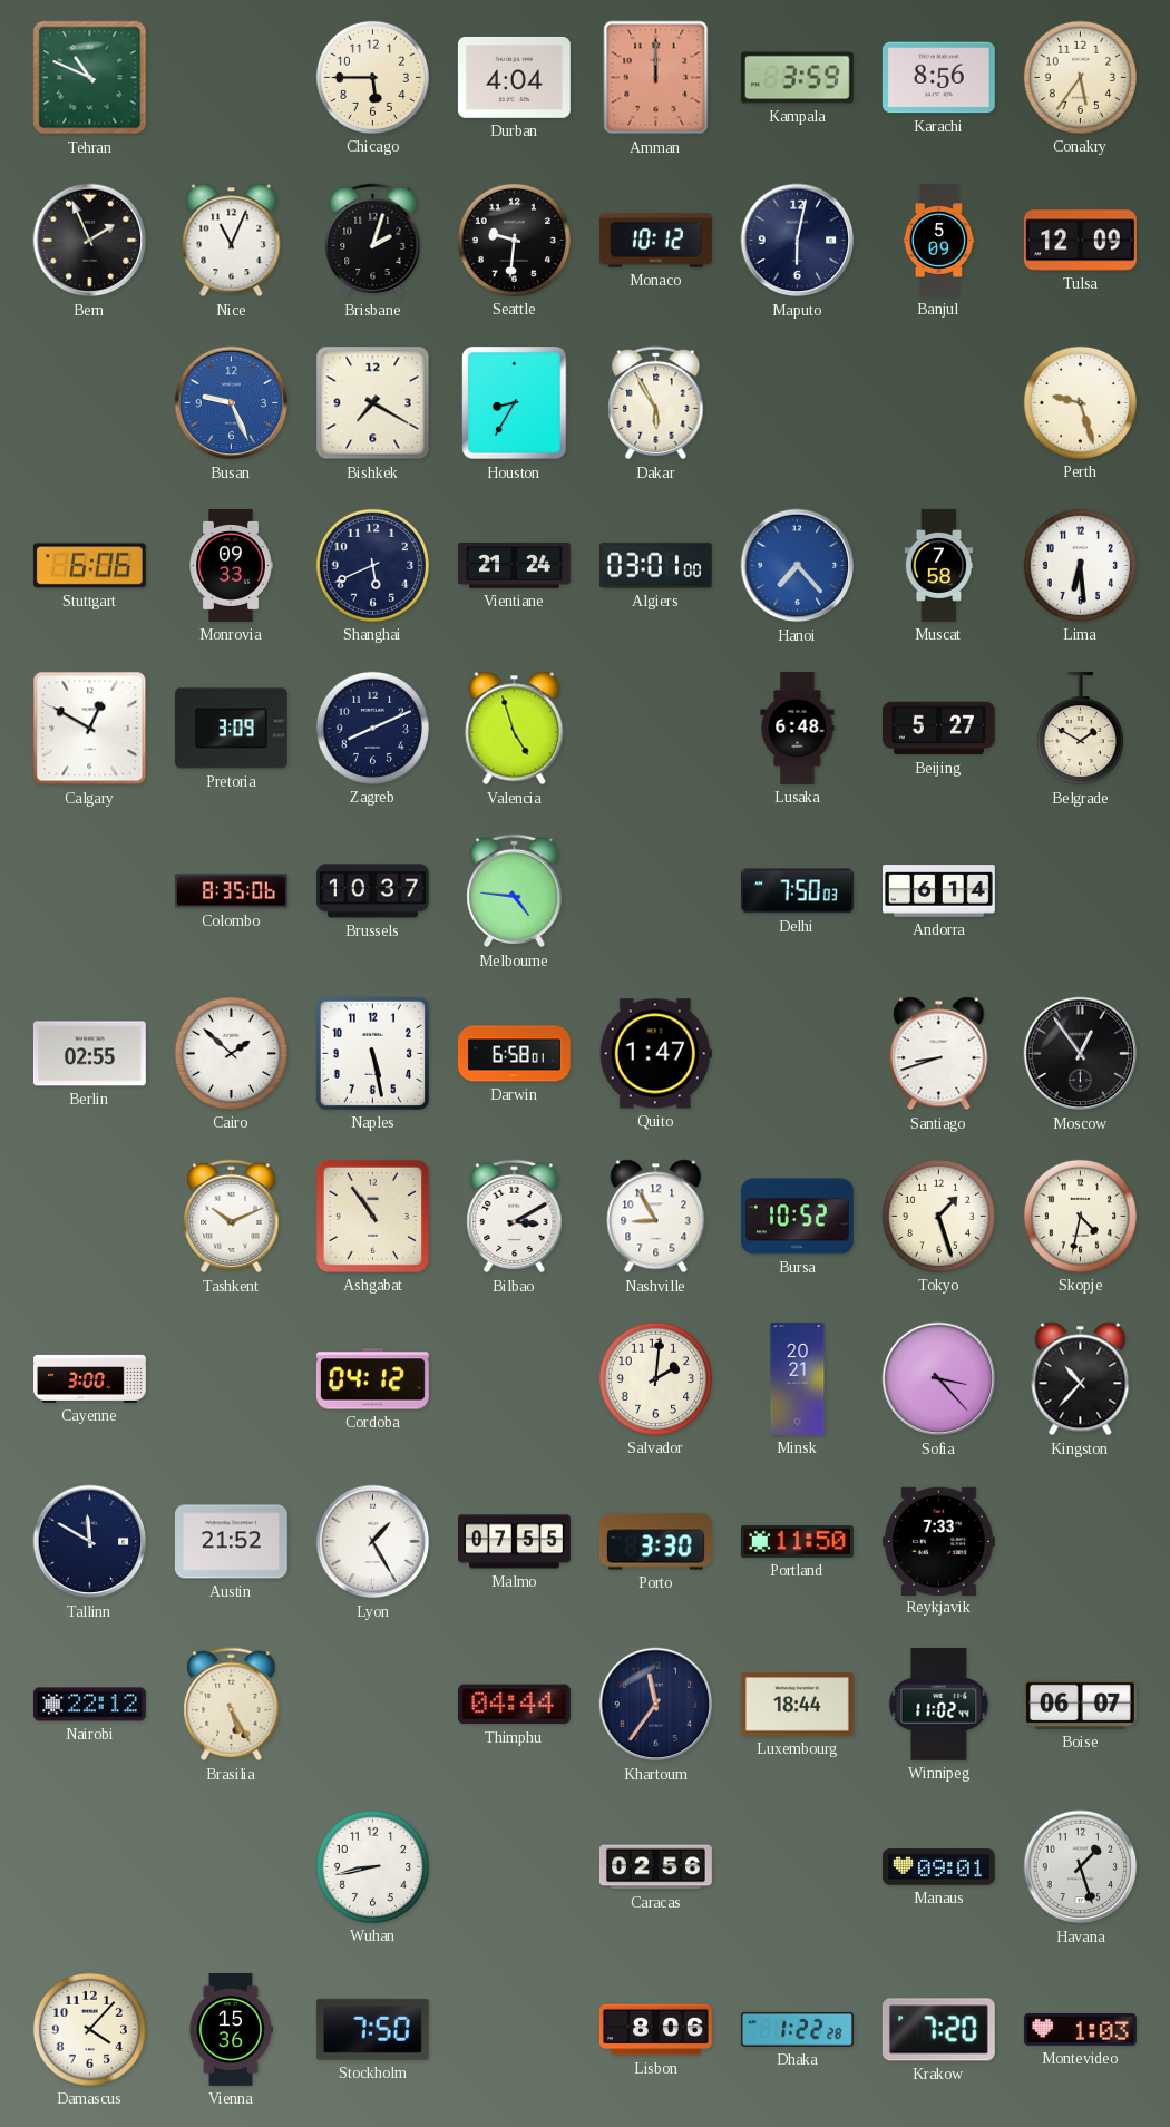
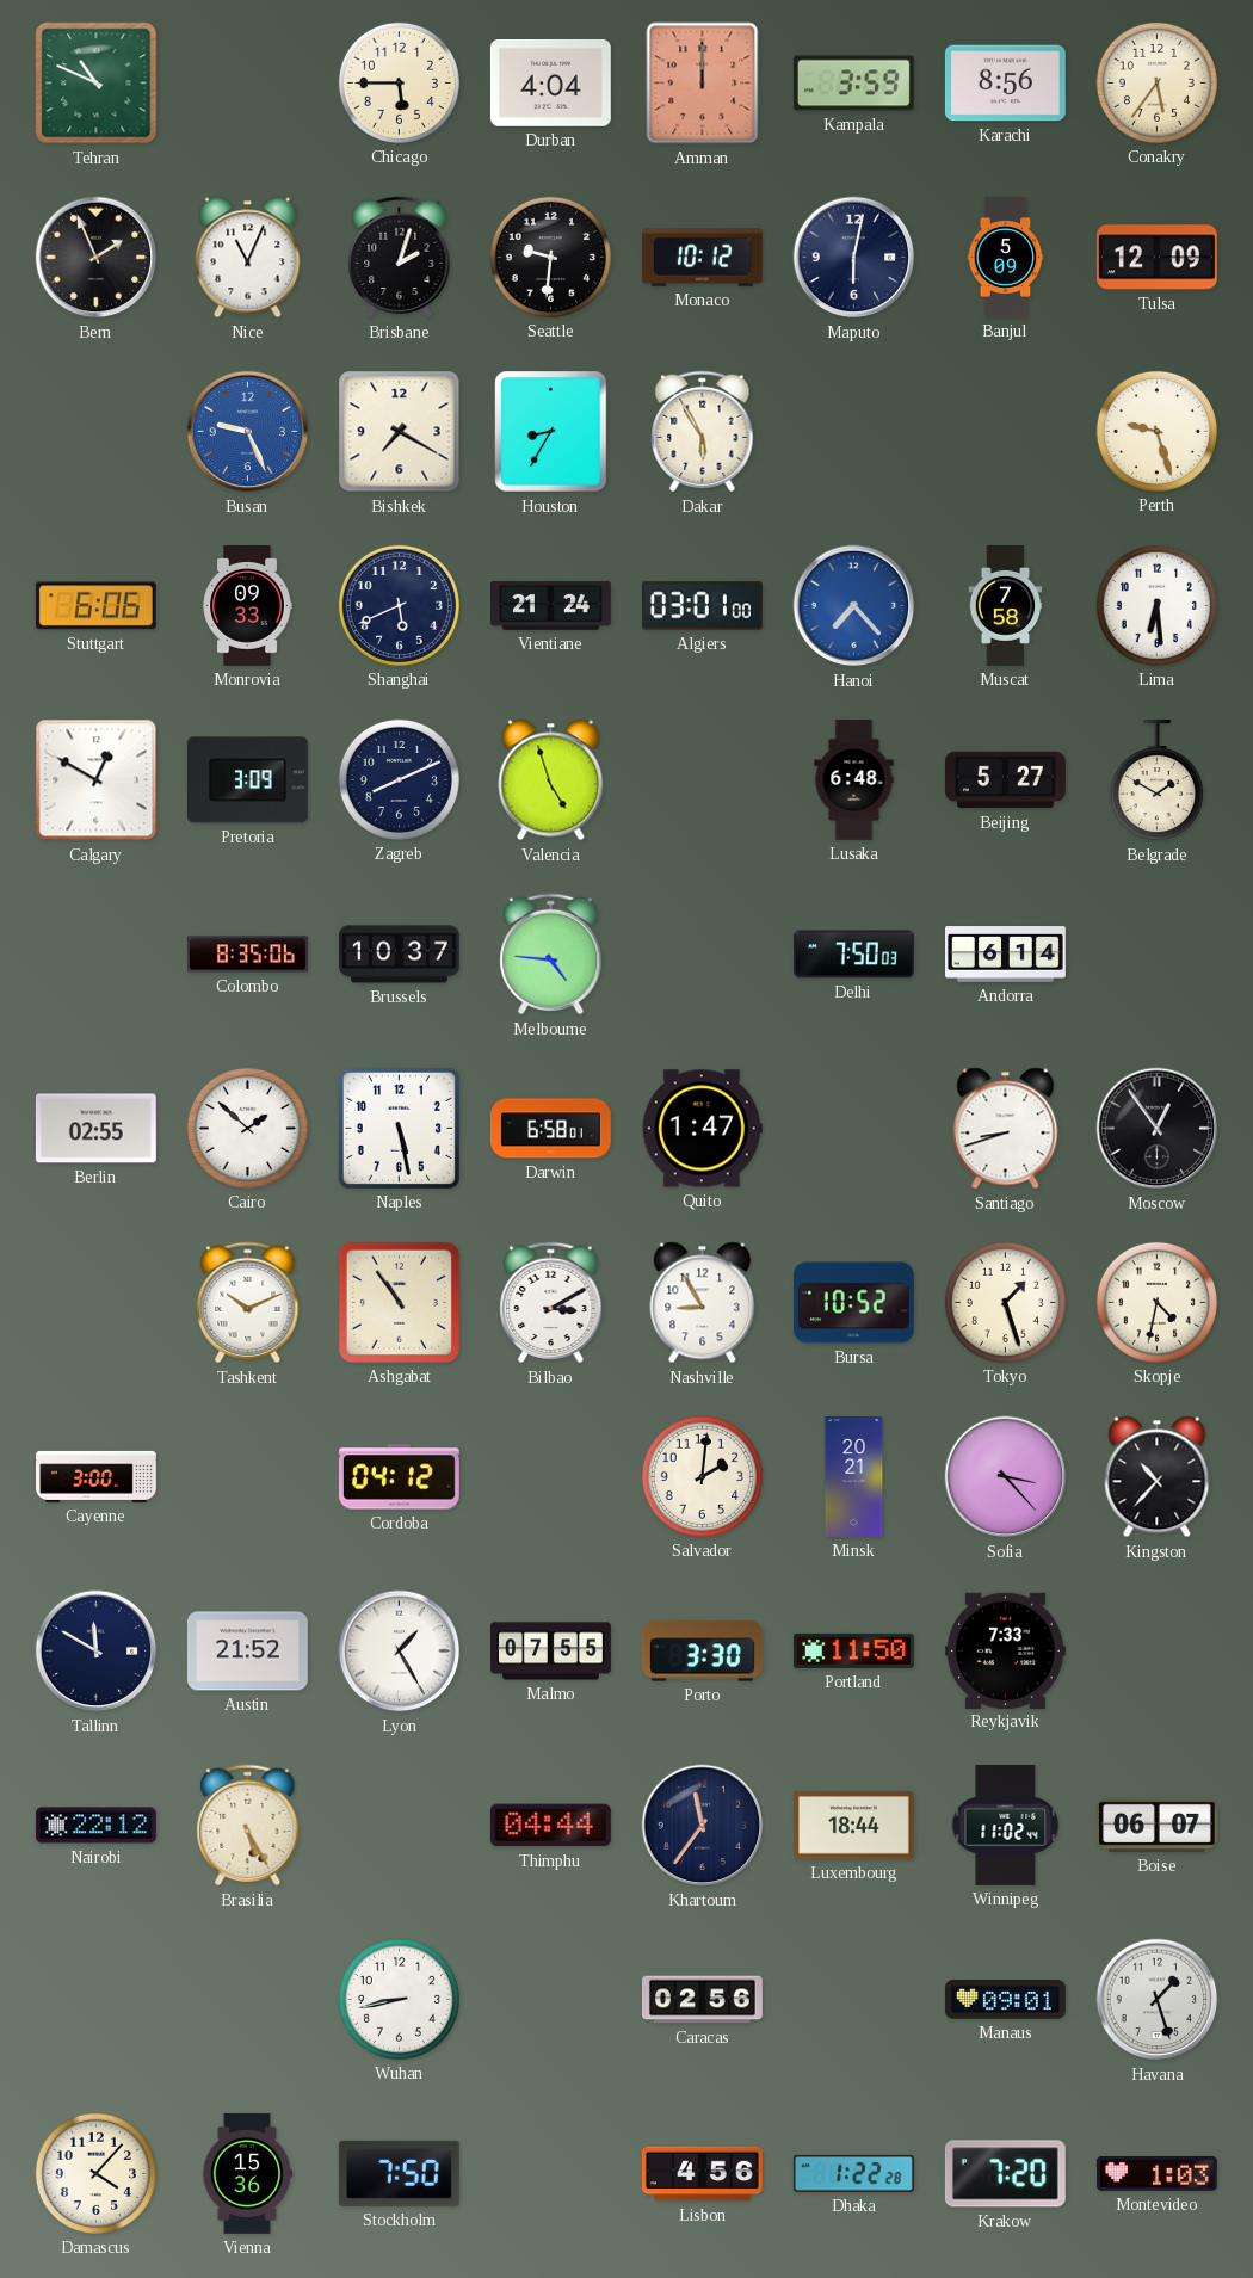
Lisbon: 8:06 -> 4:56 (702, 2174)
